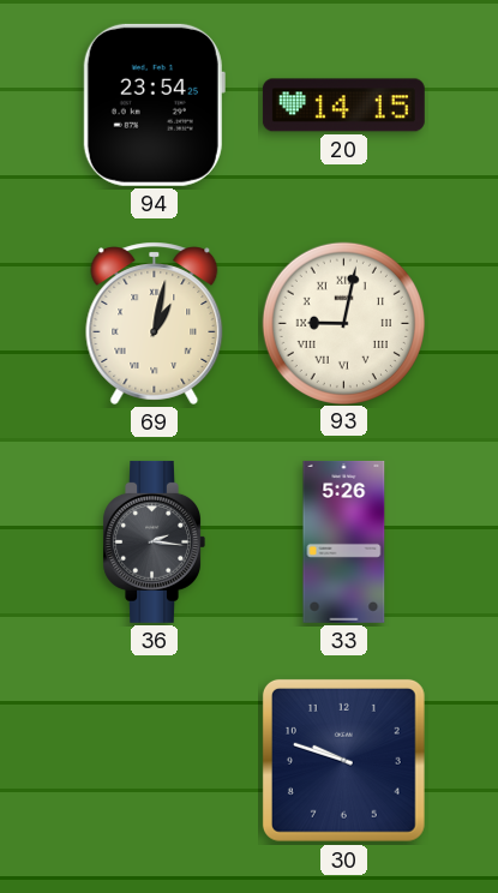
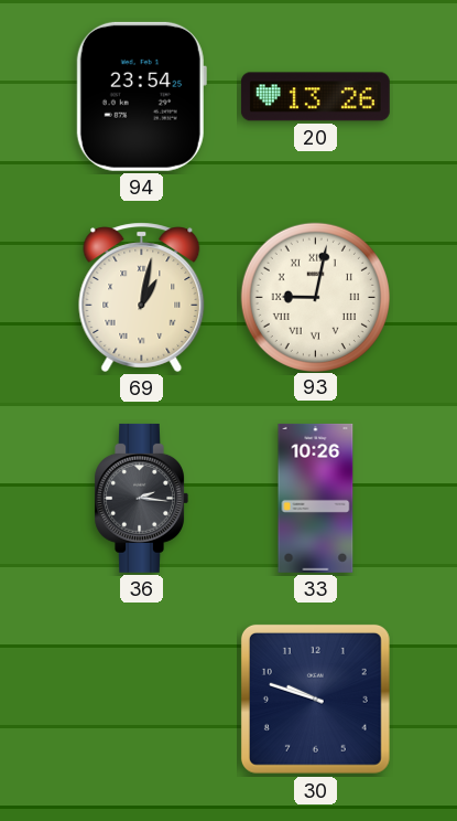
20: 14:15 -> 13:26 (315, 97)
33: 5:26 -> 10:26 (316, 498)
